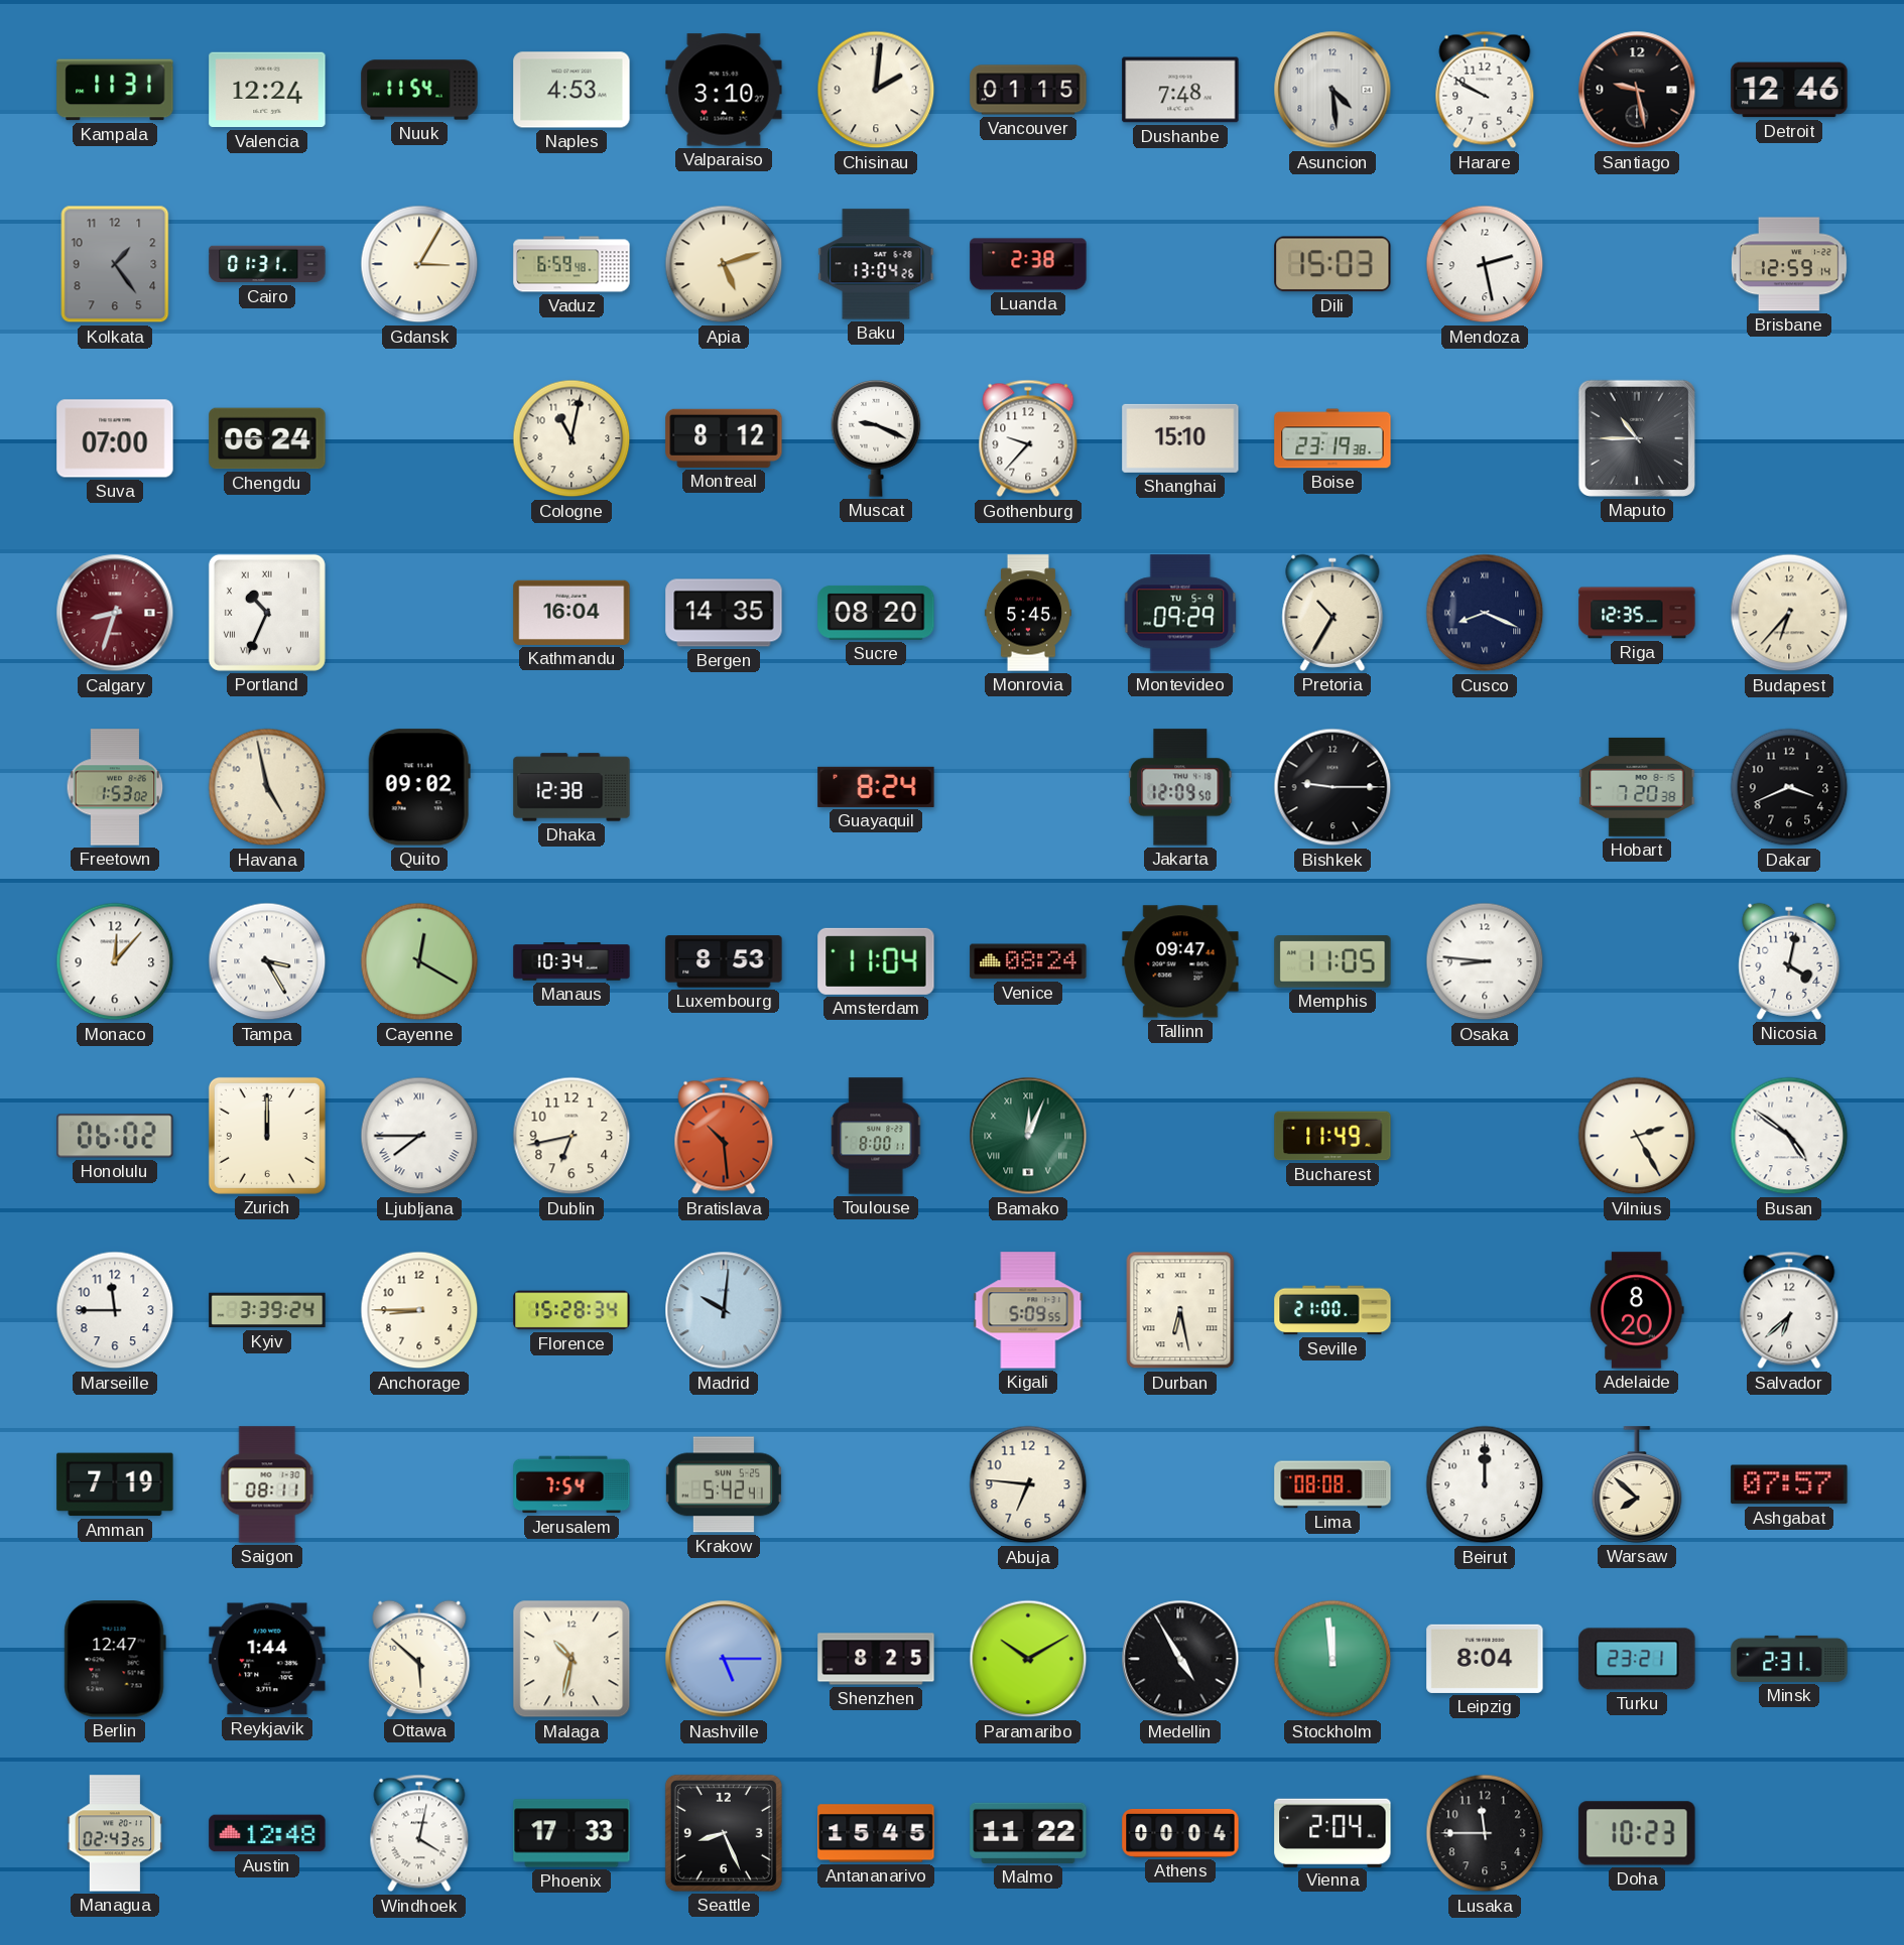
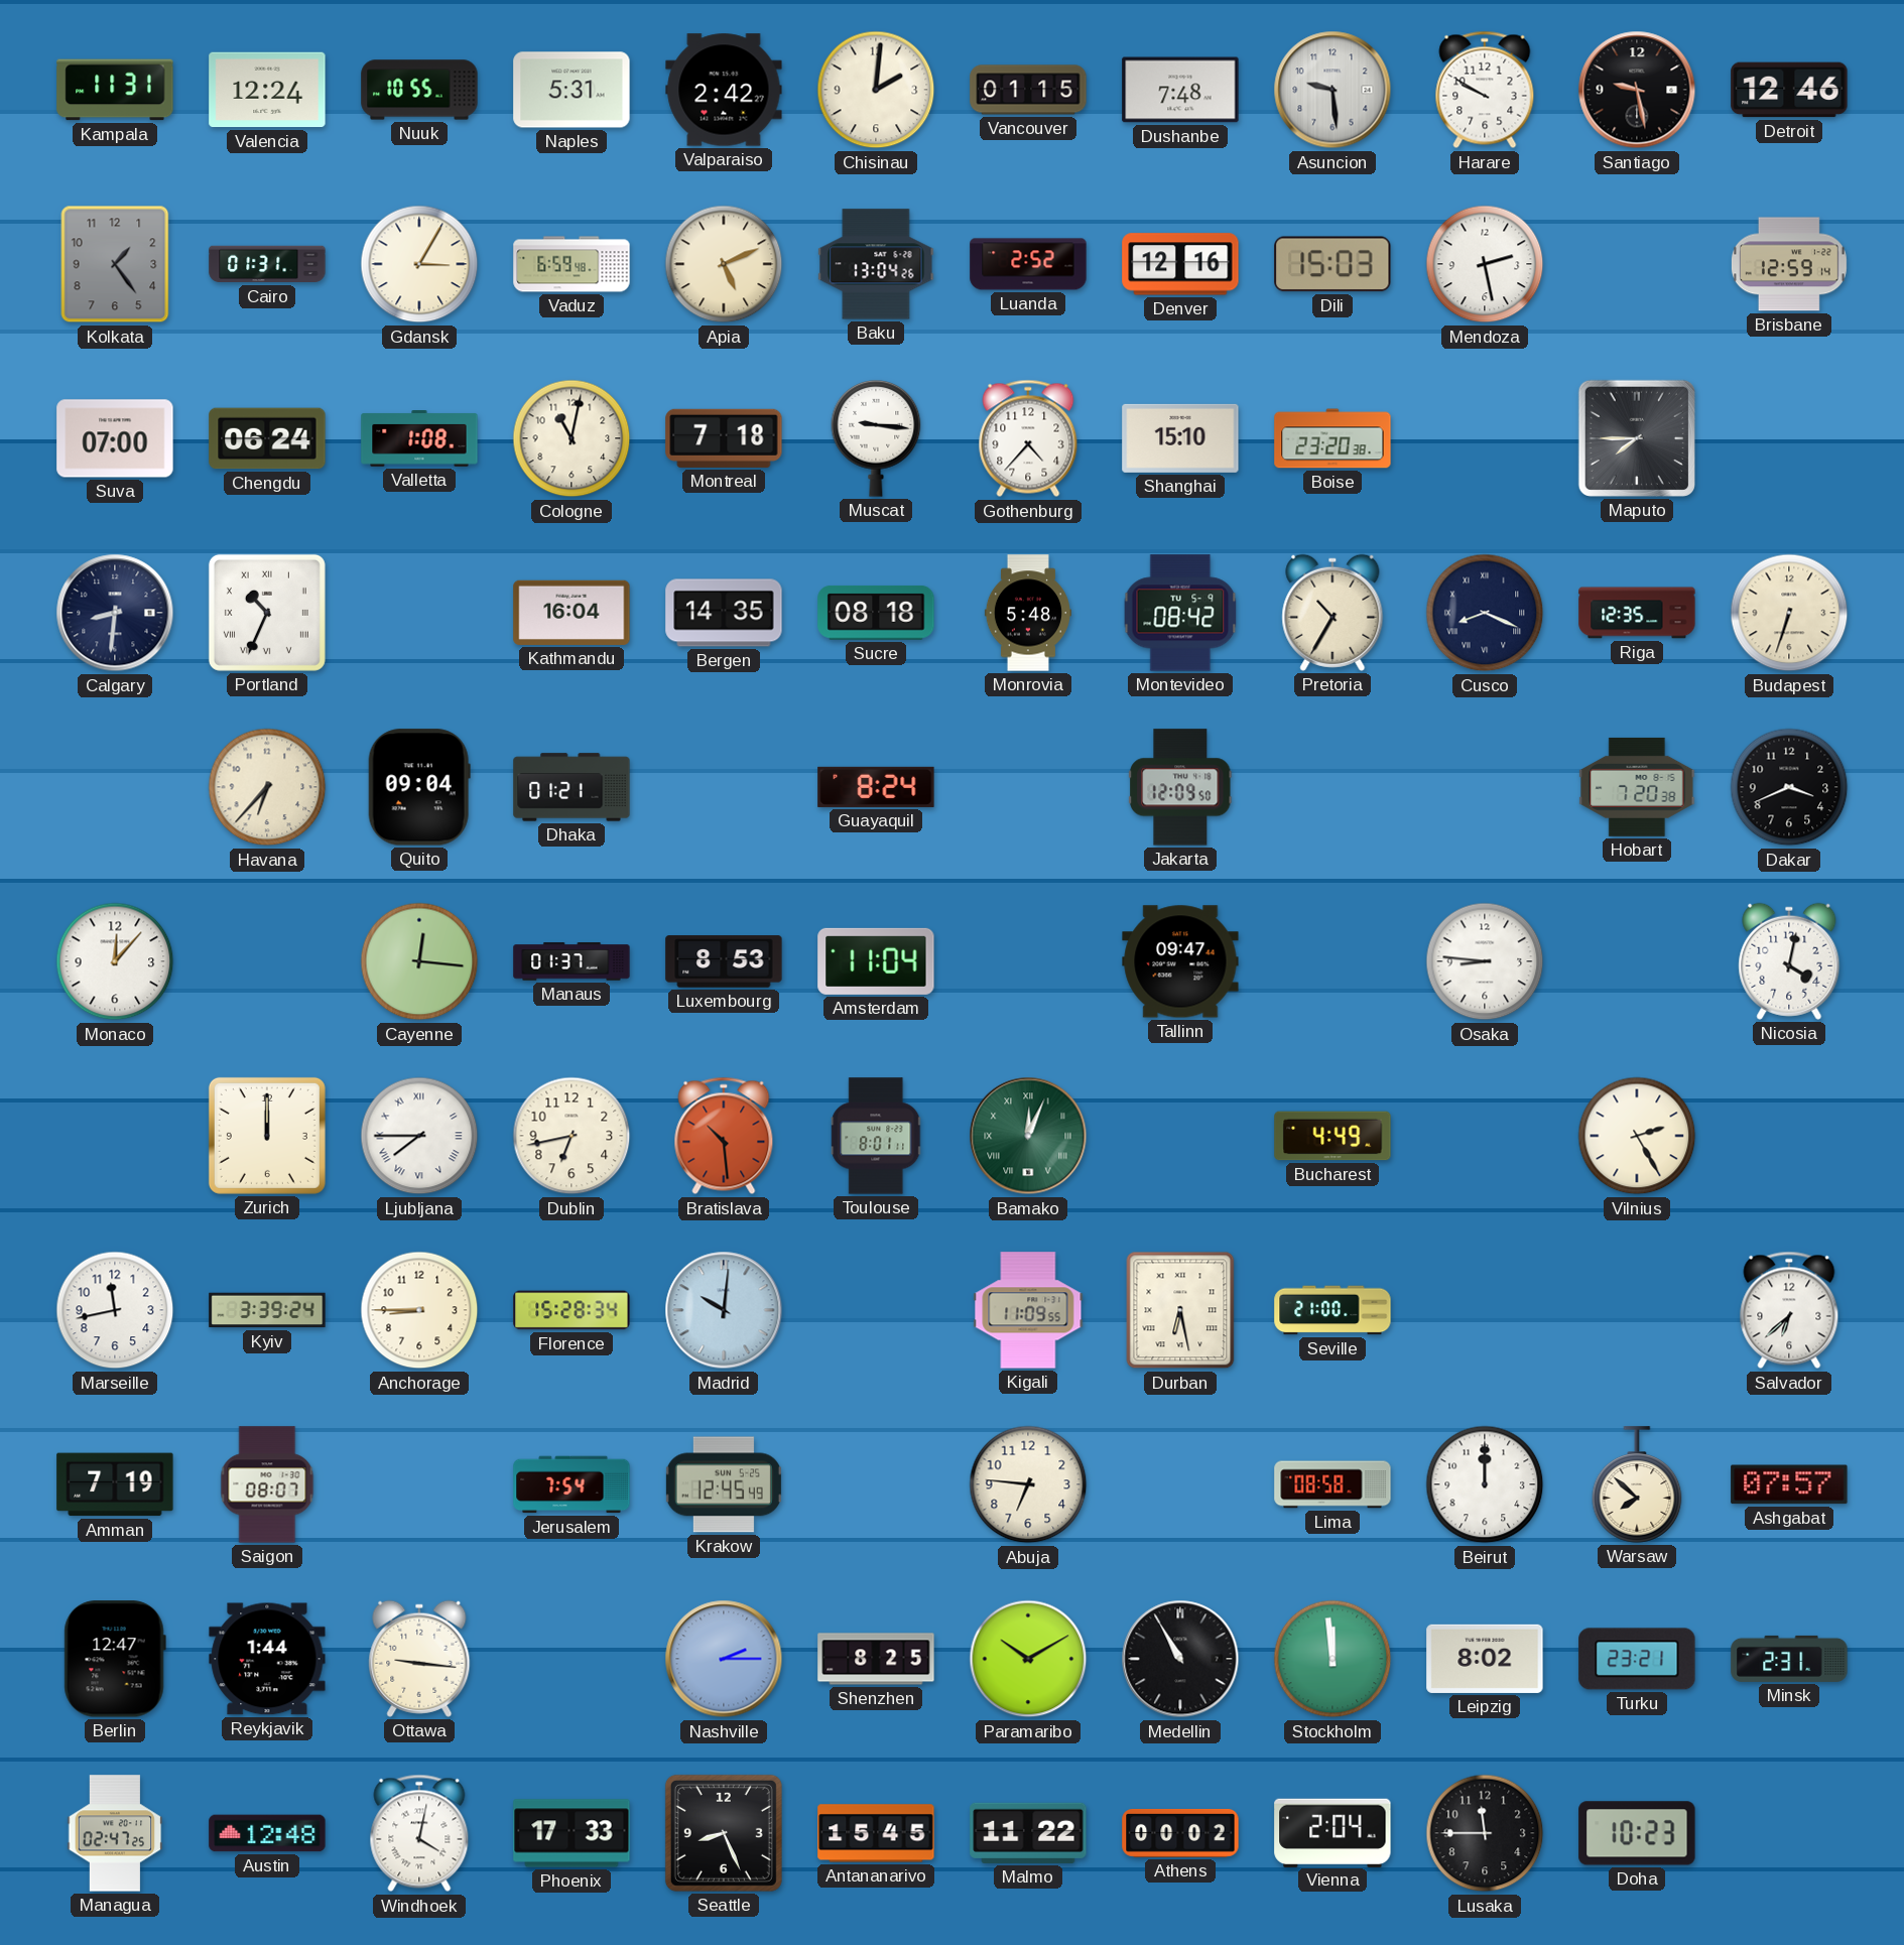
Nuuk: 11:54 -> 10:55 (419, 90)
Naples: 4:53 -> 5:31 (572, 90)
Valparaiso: 3:10 -> 2:42 (724, 90)
Asuncion: 4:29 -> 9:29 (1332, 90)
Apia: 5:12 -> 5:11 (724, 264)
Luanda: 2:38 -> 2:52 (1028, 264)
Denver: none -> 12:16 (1180, 264)
Valletta: none -> 1:08 (419, 439)
Montreal: 8:12 -> 7:18 (724, 438)
Muscat: 9:19 -> 9:16 (876, 438)
Gothenburg: 9:37 -> 4:37 (1028, 438)
Boise: 23:19 -> 23:20 (1332, 438)
Maputo: 10:45 -> 7:45 (1637, 438)
Calgary: 8:33 -> 8:31 (115, 613)
Calgary dial: burgundy -> navy (115, 613)
Sucre: 08:20 -> 08:18 (876, 614)
Monrovia: 5:45 -> 5:48 (1028, 613)
Montevideo: 09:29 -> 08:42 (1180, 613)
Budapest: 6:37 -> 6:33 (1789, 613)
Freetown: 1:53 -> none (115, 787)
Havana: 4:58 -> 6:37 (267, 787)
Quito: 09:02 -> 09:04 (419, 787)
Dhaka: 12:38 -> 01:21 (572, 787)
Bishkek: 9:15 -> none (1332, 787)
Tampa: 3:25 -> none (267, 961)
Cayenne: 12:20 -> 12:16 (419, 961)
Manaus: 10:34 -> 01:37 (572, 961)
Venice: 08:24 -> none (1028, 961)
Memphis: 11:05 -> none (1332, 961)
Honolulu: 06:02 -> none (115, 1136)
Toulouse: 8:00 -> 8:01 (877, 1136)
Bucharest: 11:49 -> 4:49 (1332, 1136)
Busan: 4:51 -> none (1789, 1136)
Marseille: 11:45 -> 11:43 (115, 1310)
Kigali: 5:09 -> 11:09 (1028, 1310)
Adelaide: 8:20 -> none (1637, 1310)
Saigon: 08:11 -> 08:07 (267, 1484)
Krakow: 5:42 -> 12:45 (724, 1484)
Lima: 08:08 -> 08:58 (1332, 1484)
Ottawa: 5:52 -> 9:16 (419, 1659)
Malaga: 10:32 -> none (572, 1659)
Nashville: 5:15 -> 2:15 (724, 1659)
Medellin: 4:55 -> 10:55 (1180, 1659)
Leipzig: 8:04 -> 8:02 (1485, 1659)
Managua: 02:43 -> 02:47 (115, 1833)
Athens: 00:04 -> 00:02 (1180, 1833)
